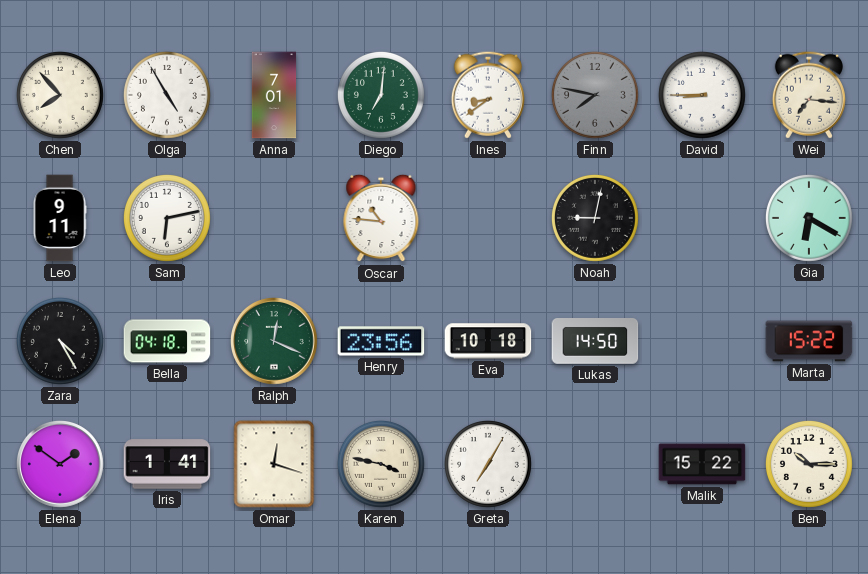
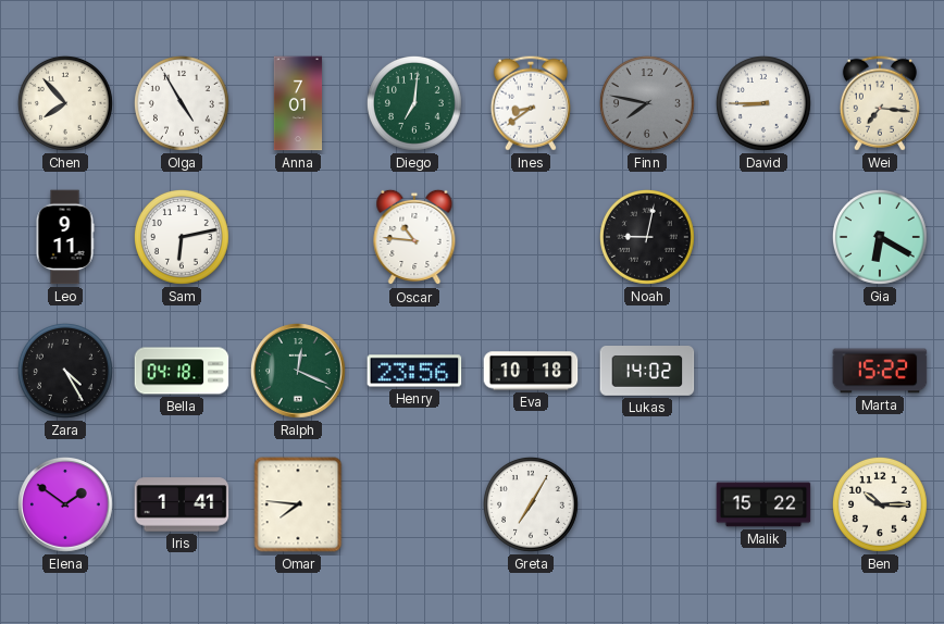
Lukas: 14:50 -> 14:02 (647, 372)
Omar: 12:18 -> 7:46 (298, 504)
Karen: 3:47 -> none (381, 464)
